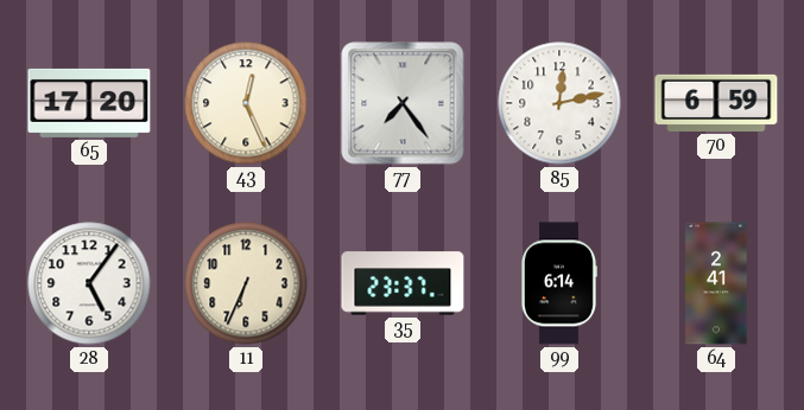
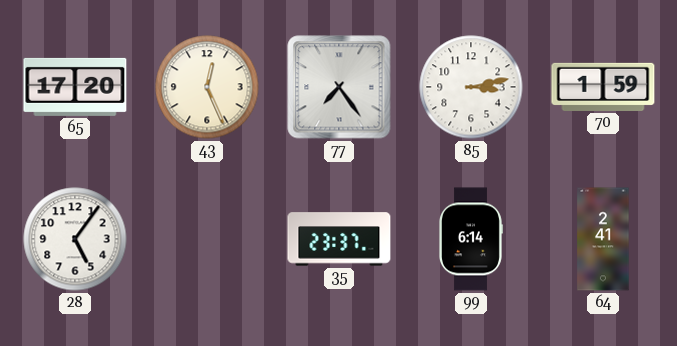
85: 12:13 -> 3:13 (471, 87)
70: 6:59 -> 1:59 (603, 87)
11: 6:34 -> none (246, 283)
